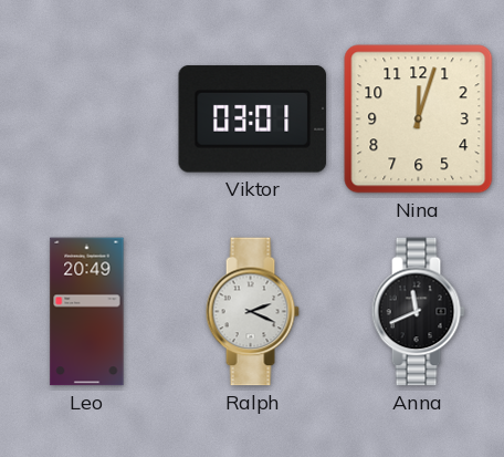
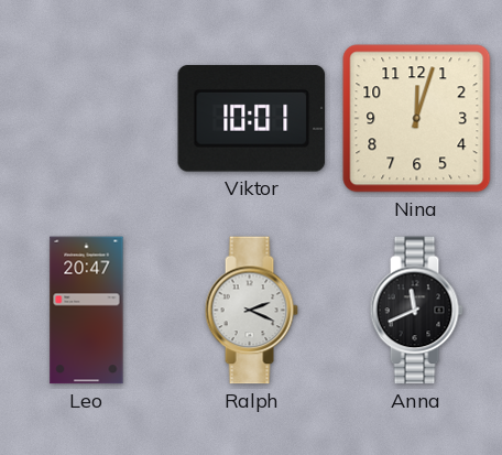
Viktor: 03:01 -> 10:01 (252, 119)
Leo: 20:49 -> 20:47 (87, 311)
